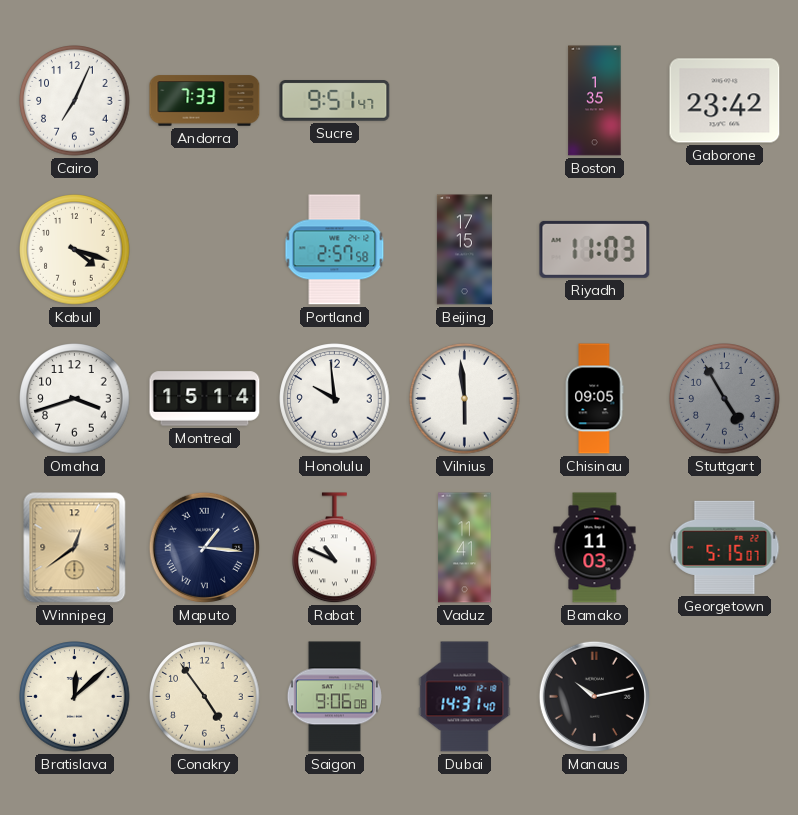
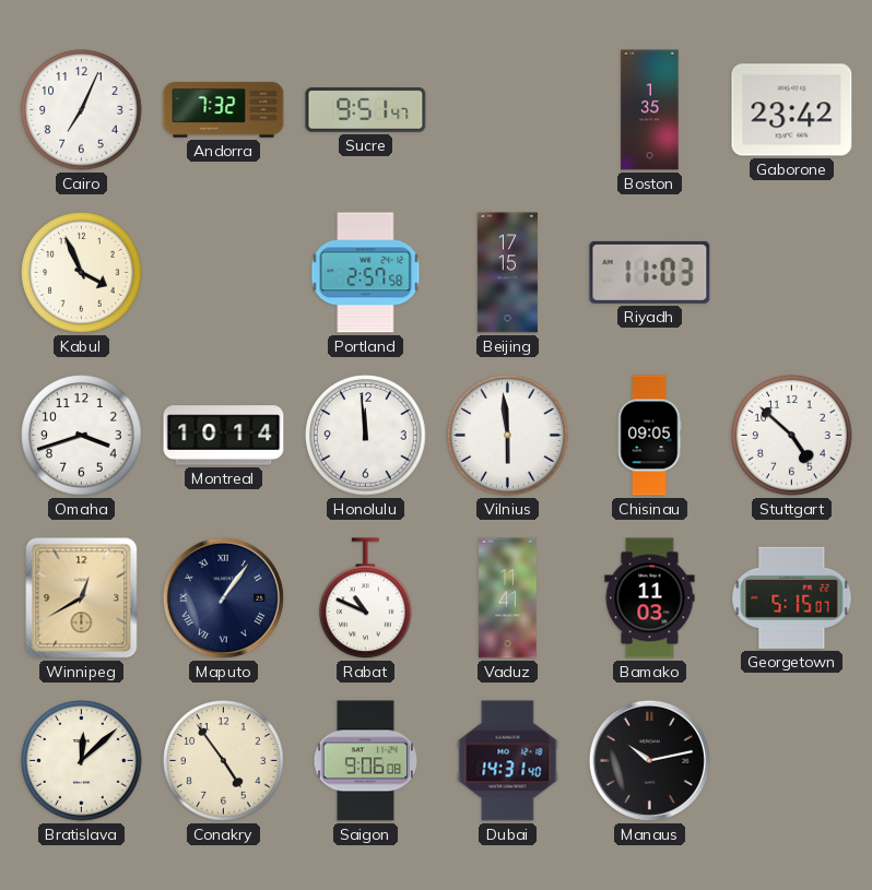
Andorra: 7:33 -> 7:32 (224, 110)
Kabul: 4:18 -> 3:56 (82, 273)
Montreal: 15:14 -> 10:14 (224, 436)
Honolulu: 9:59 -> 11:59 (366, 436)
Stuttgart: 4:55 -> 4:52 (792, 436)
Stuttgart dial: grey -> white (792, 436)
Winnipeg: 12:39 -> 12:40 (82, 598)
Maputo: 1:16 -> 1:06 (223, 597)
